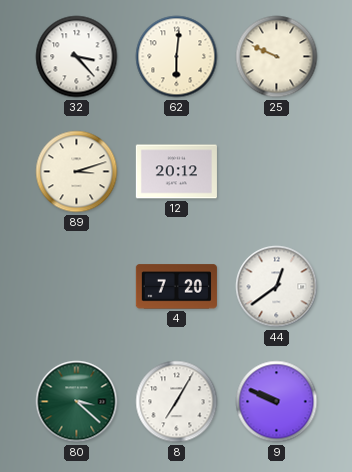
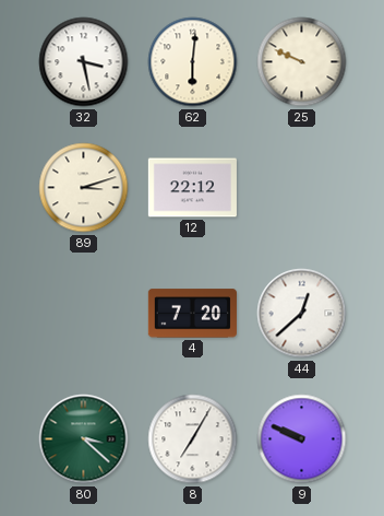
32: 3:23 -> 3:28 (84, 62)
12: 20:12 -> 22:12 (192, 188)
44: 12:39 -> 12:38 (302, 314)
